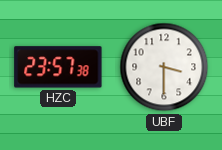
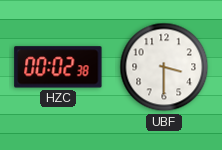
HZC: 23:57 -> 00:02 (58, 67)
